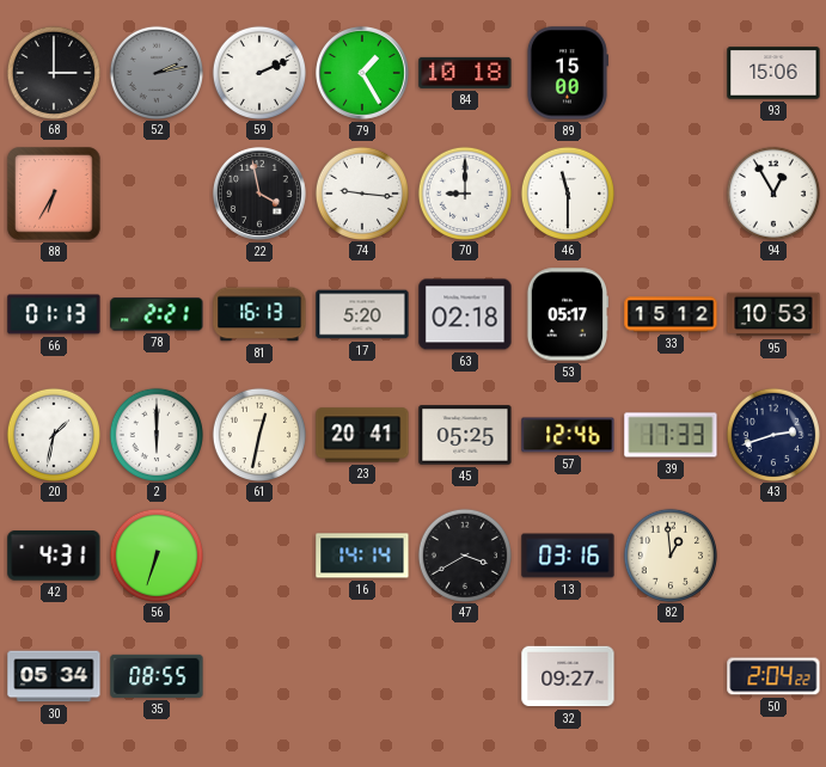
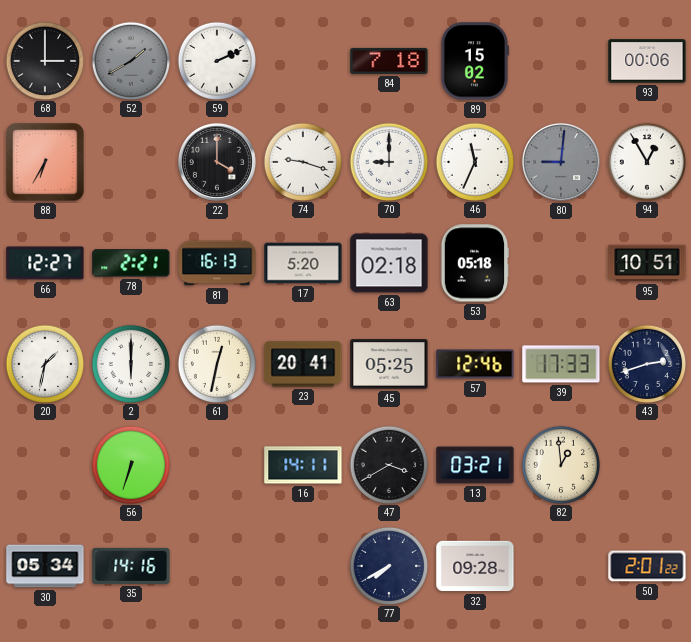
52: 2:13 -> 1:40 (130, 60)
79: 1:25 -> none (362, 73)
84: 10:18 -> 7:18 (389, 61)
89: 15:00 -> 15:02 (474, 61)
93: 15:06 -> 00:06 (647, 61)
22: 3:58 -> 4:00 (217, 162)
74: 9:16 -> 9:18 (302, 161)
46: 11:30 -> 11:34 (474, 161)
80: none -> 9:01 (561, 162)
66: 01:13 -> 12:27 (45, 263)
53: 05:17 -> 05:18 (475, 263)
33: 15:12 -> none (671, 314)
95: 10:53 -> 10:51 (647, 263)
42: 4:31 -> none (54, 556)
16: 14:14 -> 14:11 (303, 465)
13: 03:16 -> 03:21 (475, 465)
35: 08:55 -> 14:16 (131, 566)
77: none -> 7:40 (388, 565)
32: 09:27 -> 09:28 (475, 566)
50: 2:04 -> 2:01 (647, 566)
